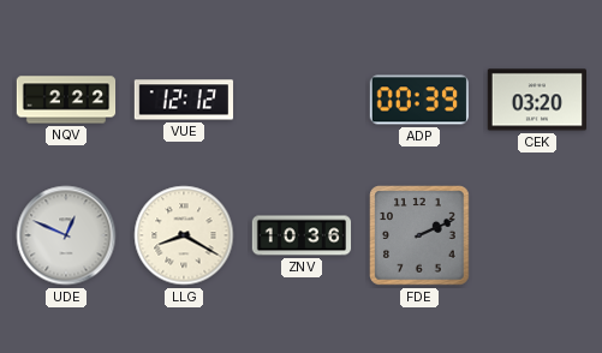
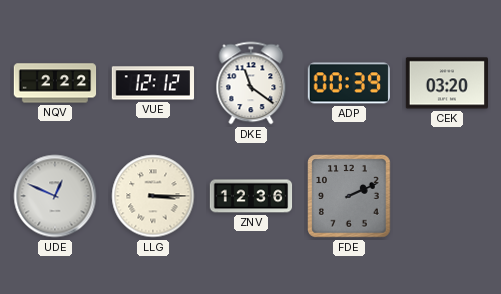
DKE: none -> 11:21 (251, 83)
LLG: 8:20 -> 3:15 (153, 196)
ZNV: 10:36 -> 12:36 (251, 196)
